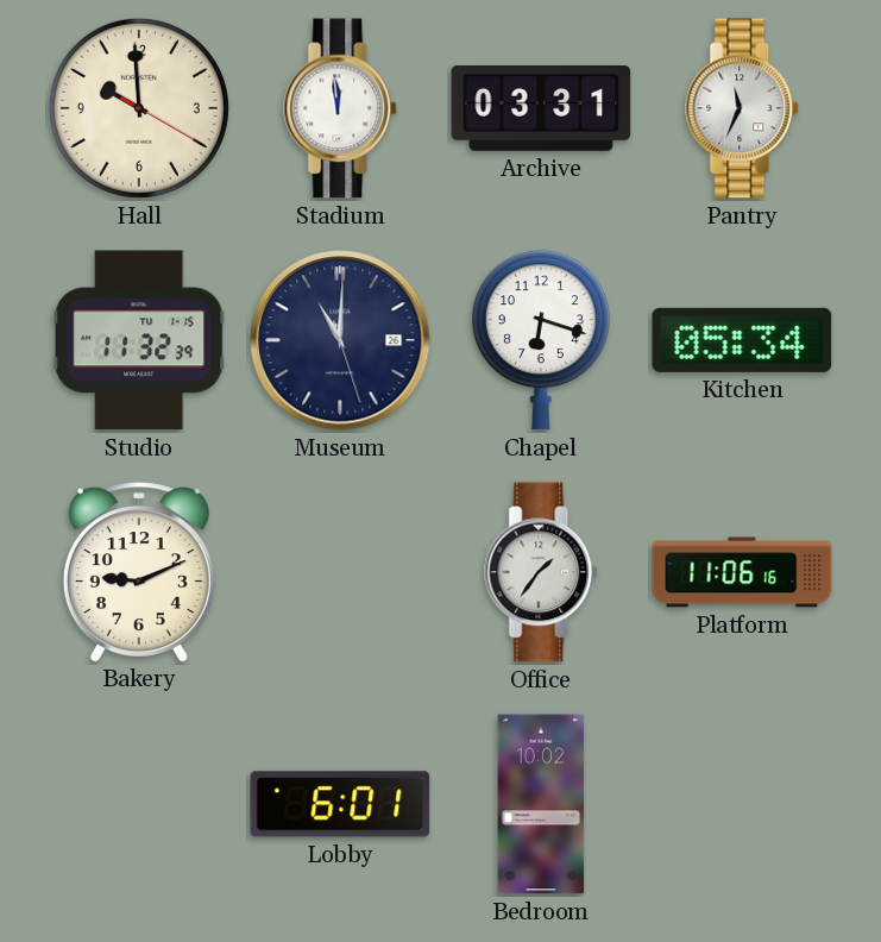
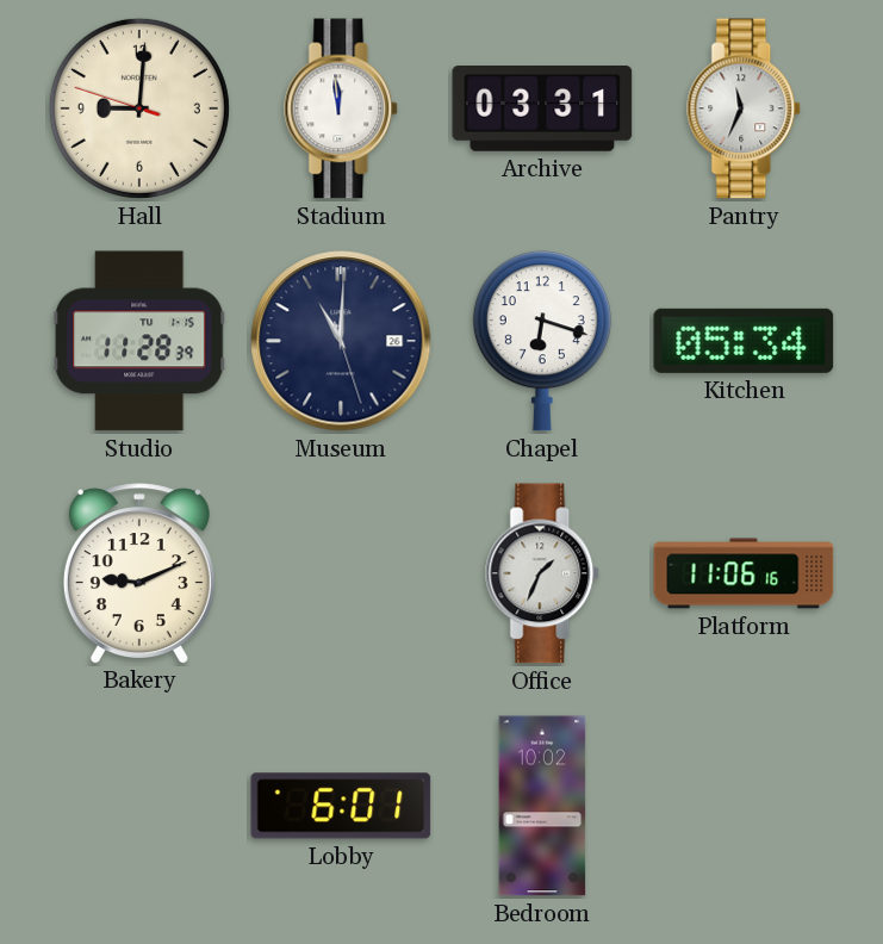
Hall: 9:59 -> 9:00 (139, 108)
Studio: 11:32 -> 11:28 (139, 341)
Office: 1:36 -> 1:34 (543, 573)
